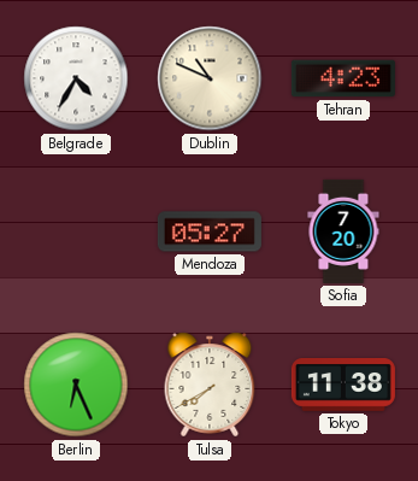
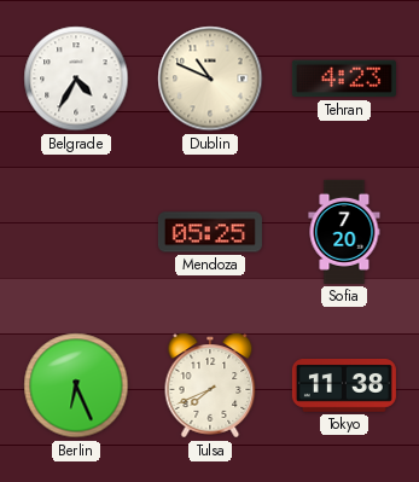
Mendoza: 05:27 -> 05:25 (210, 232)
Tulsa: 7:40 -> 7:41 (210, 385)
